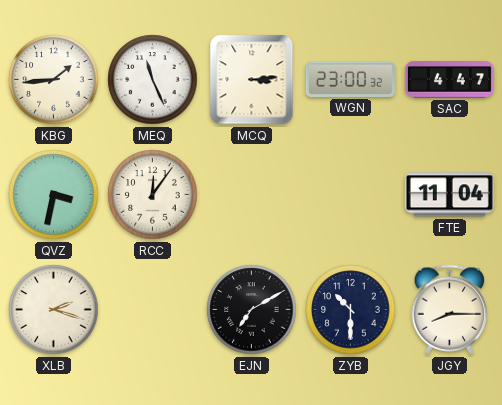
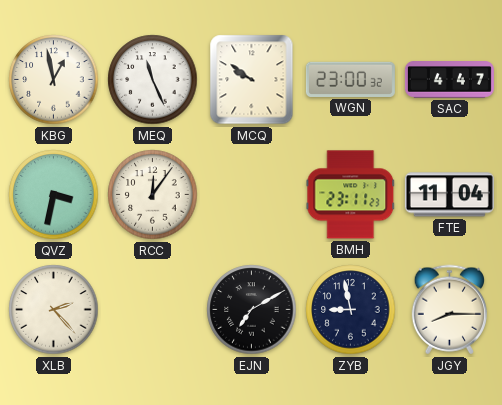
KBG: 1:44 -> 12:58 (54, 80)
MCQ: 3:14 -> 9:51 (252, 80)
BMH: none -> 23:11 (351, 195)
XLB: 2:18 -> 2:23 (54, 310)
ZYB: 10:30 -> 8:58 (351, 310)
